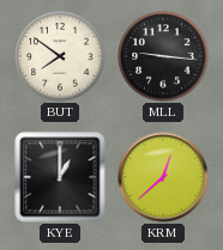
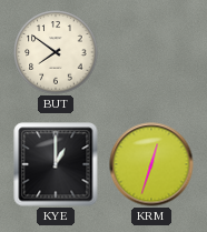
MLL: 9:16 -> none (163, 56)
KRM: 12:38 -> 12:33 (151, 164)
